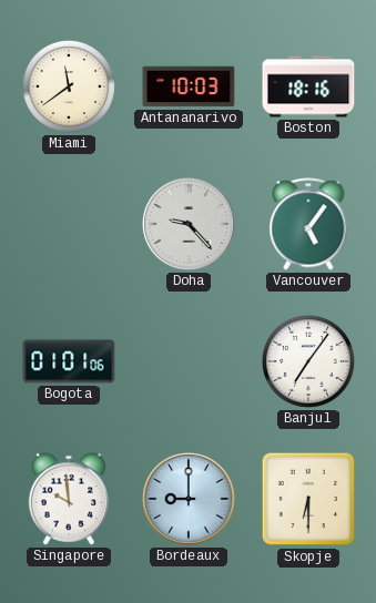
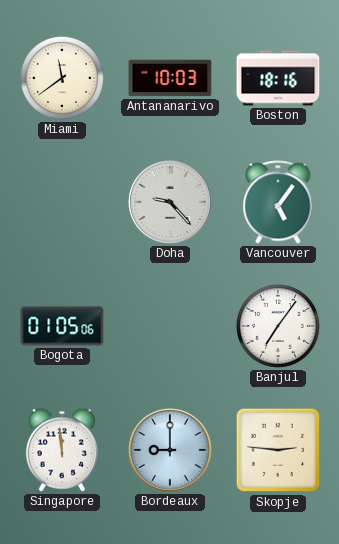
Bogota: 01:01 -> 01:05 (62, 326)
Singapore: 9:59 -> 11:59 (62, 450)
Skopje: 6:30 -> 2:46 (278, 450)
